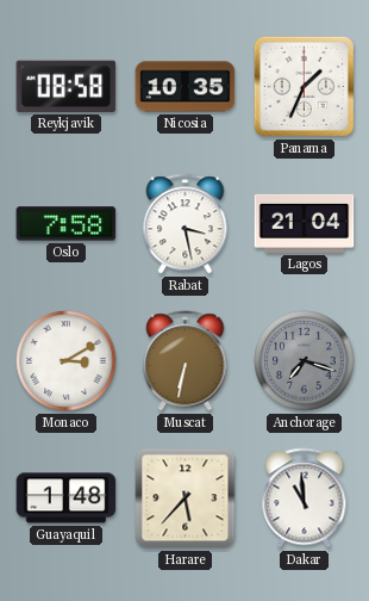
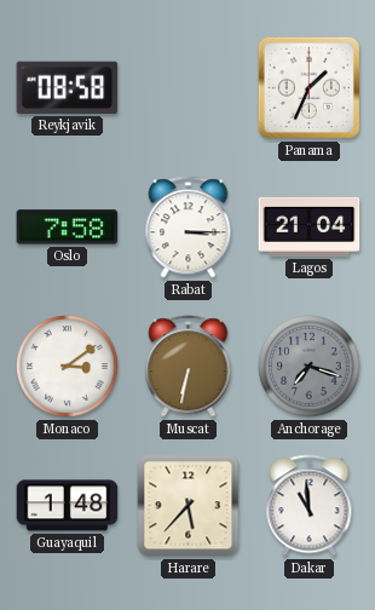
Nicosia: 10:35 -> none (186, 87)
Rabat: 3:28 -> 3:15 (189, 228)
Monaco: 3:10 -> 3:09 (68, 367)
